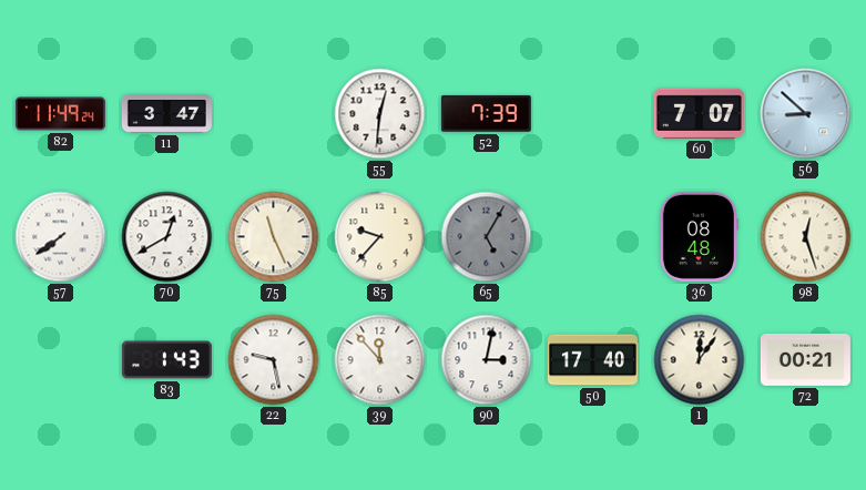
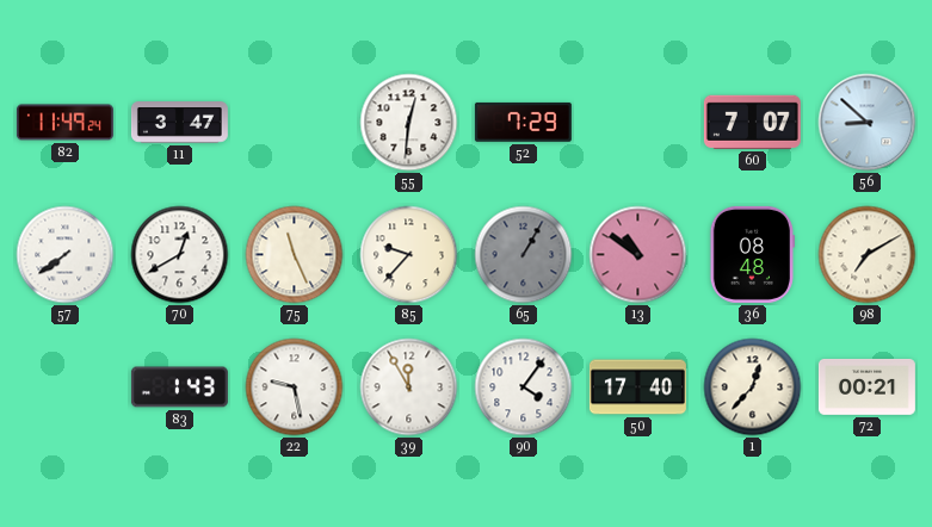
52: 7:39 -> 7:29 (523, 122)
65: 5:05 -> 1:05 (524, 255)
13: none -> 10:51 (638, 255)
98: 12:27 -> 7:10 (868, 255)
39: 11:53 -> 11:55 (409, 387)
90: 3:02 -> 4:06 (524, 387)
1: 12:06 -> 12:37 (753, 387)
